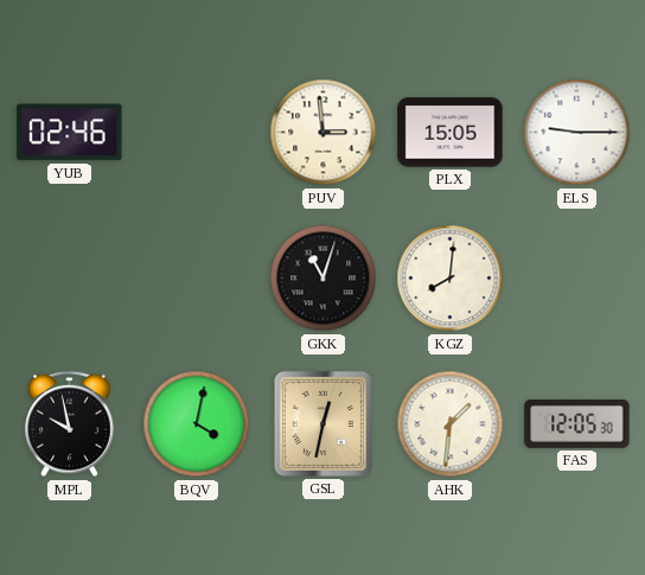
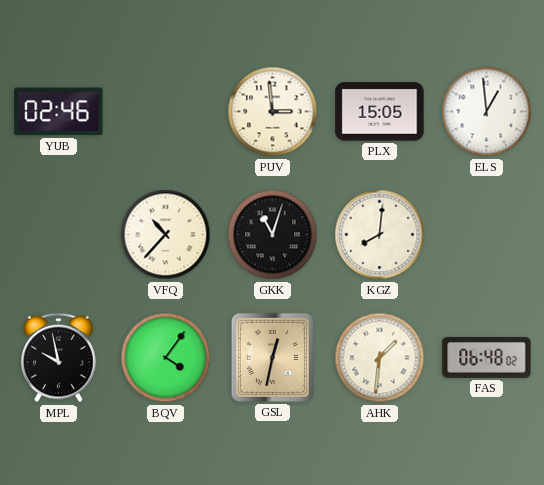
ELS: 9:15 -> 12:59 (487, 112)
VFQ: none -> 10:37 (166, 235)
BQV: 4:02 -> 4:06 (166, 358)
FAS: 12:05 -> 06:48 (487, 357)
